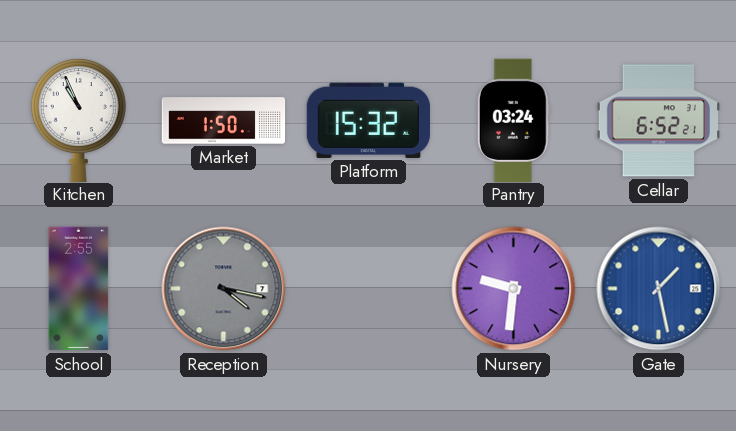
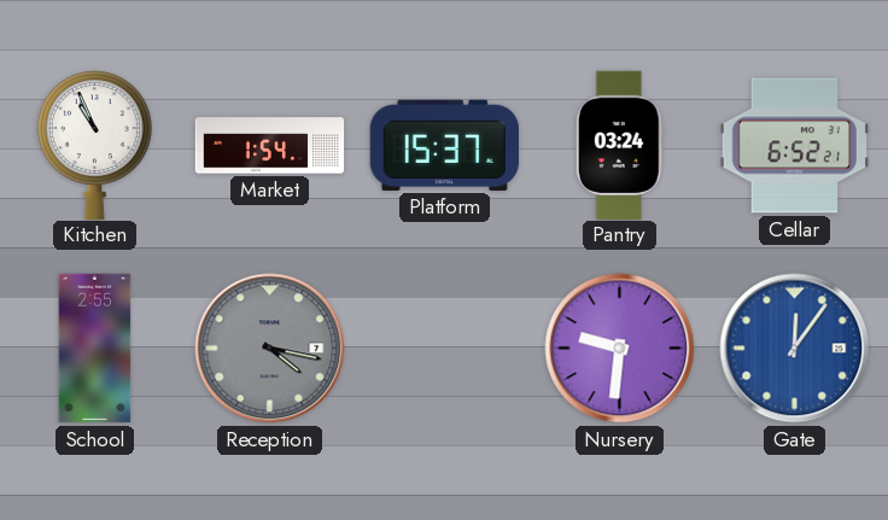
Market: 1:50 -> 1:54 (270, 146)
Platform: 15:32 -> 15:37 (444, 145)
Gate: 1:28 -> 12:06 (795, 349)
